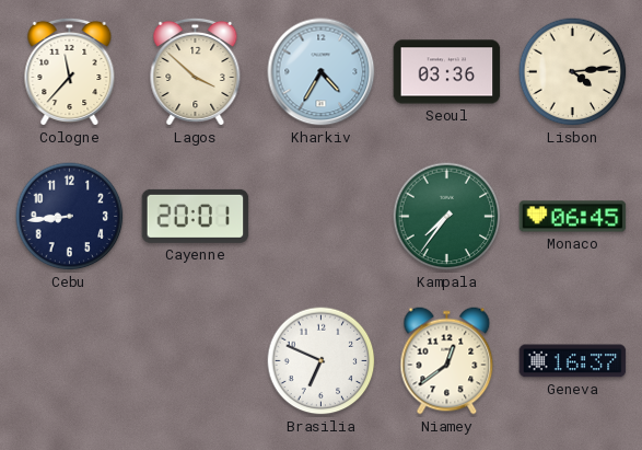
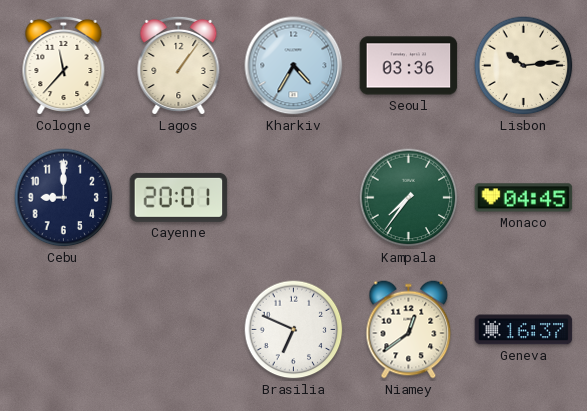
Lagos: 3:52 -> 1:06 (179, 65)
Lisbon: 4:14 -> 10:14 (524, 66)
Cebu: 8:44 -> 9:00 (64, 198)
Monaco: 06:45 -> 04:45 (524, 198)
